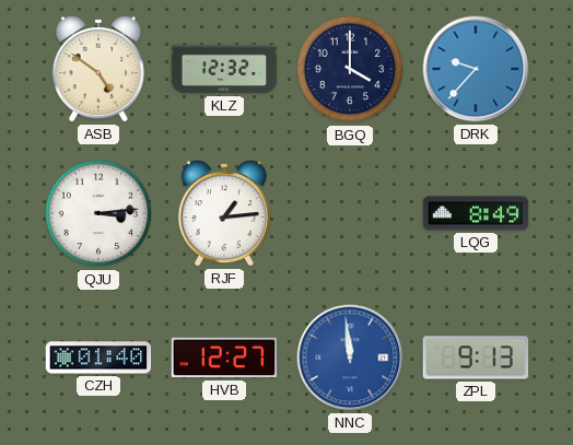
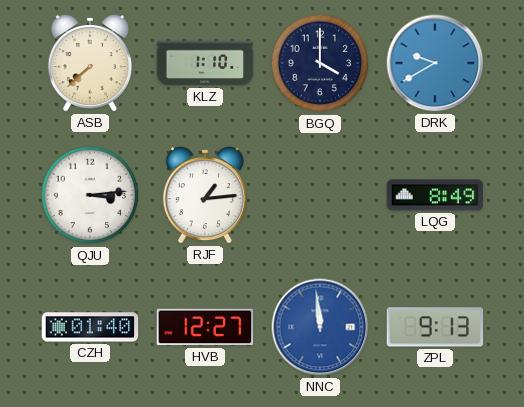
ASB: 4:51 -> 7:38 (90, 64)
KLZ: 12:32 -> 1:10 (205, 63)
DRK: 9:37 -> 9:40 (435, 63)
